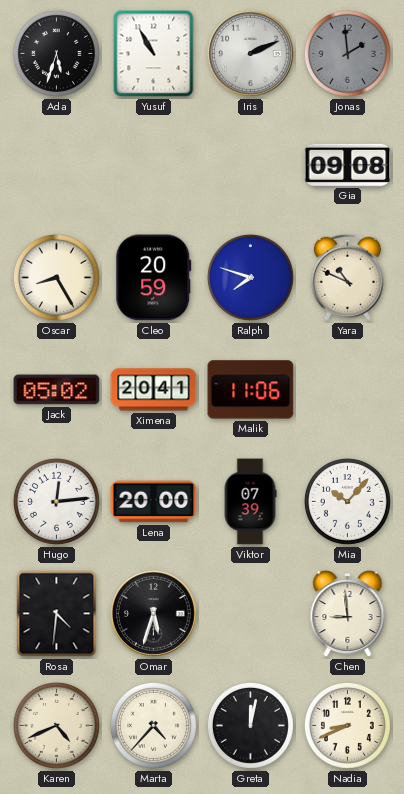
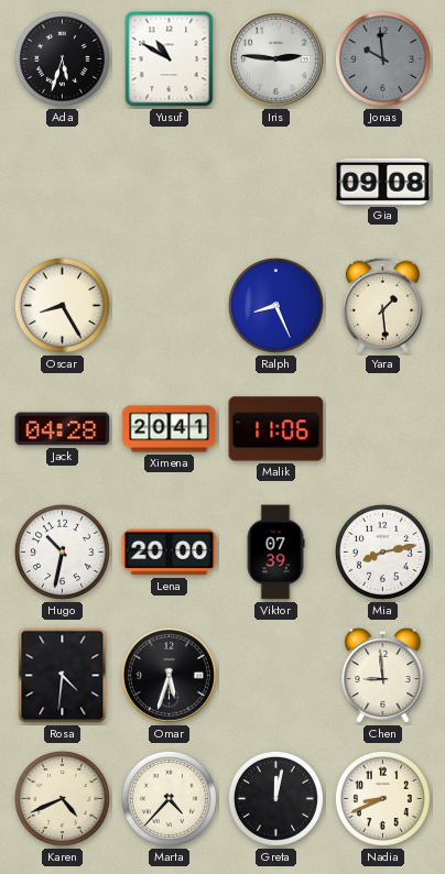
Yusuf: 10:55 -> 10:50 (170, 59)
Iris: 2:11 -> 2:46 (275, 58)
Jonas: 1:59 -> 9:59 (382, 58)
Cleo: 20:59 -> none (154, 278)
Ralph: 7:48 -> 8:26 (275, 305)
Yara: 10:49 -> 1:29 (382, 305)
Jack: 05:02 -> 04:28 (63, 429)
Hugo: 12:14 -> 10:32 (62, 551)
Mia: 10:07 -> 8:13 (382, 551)
